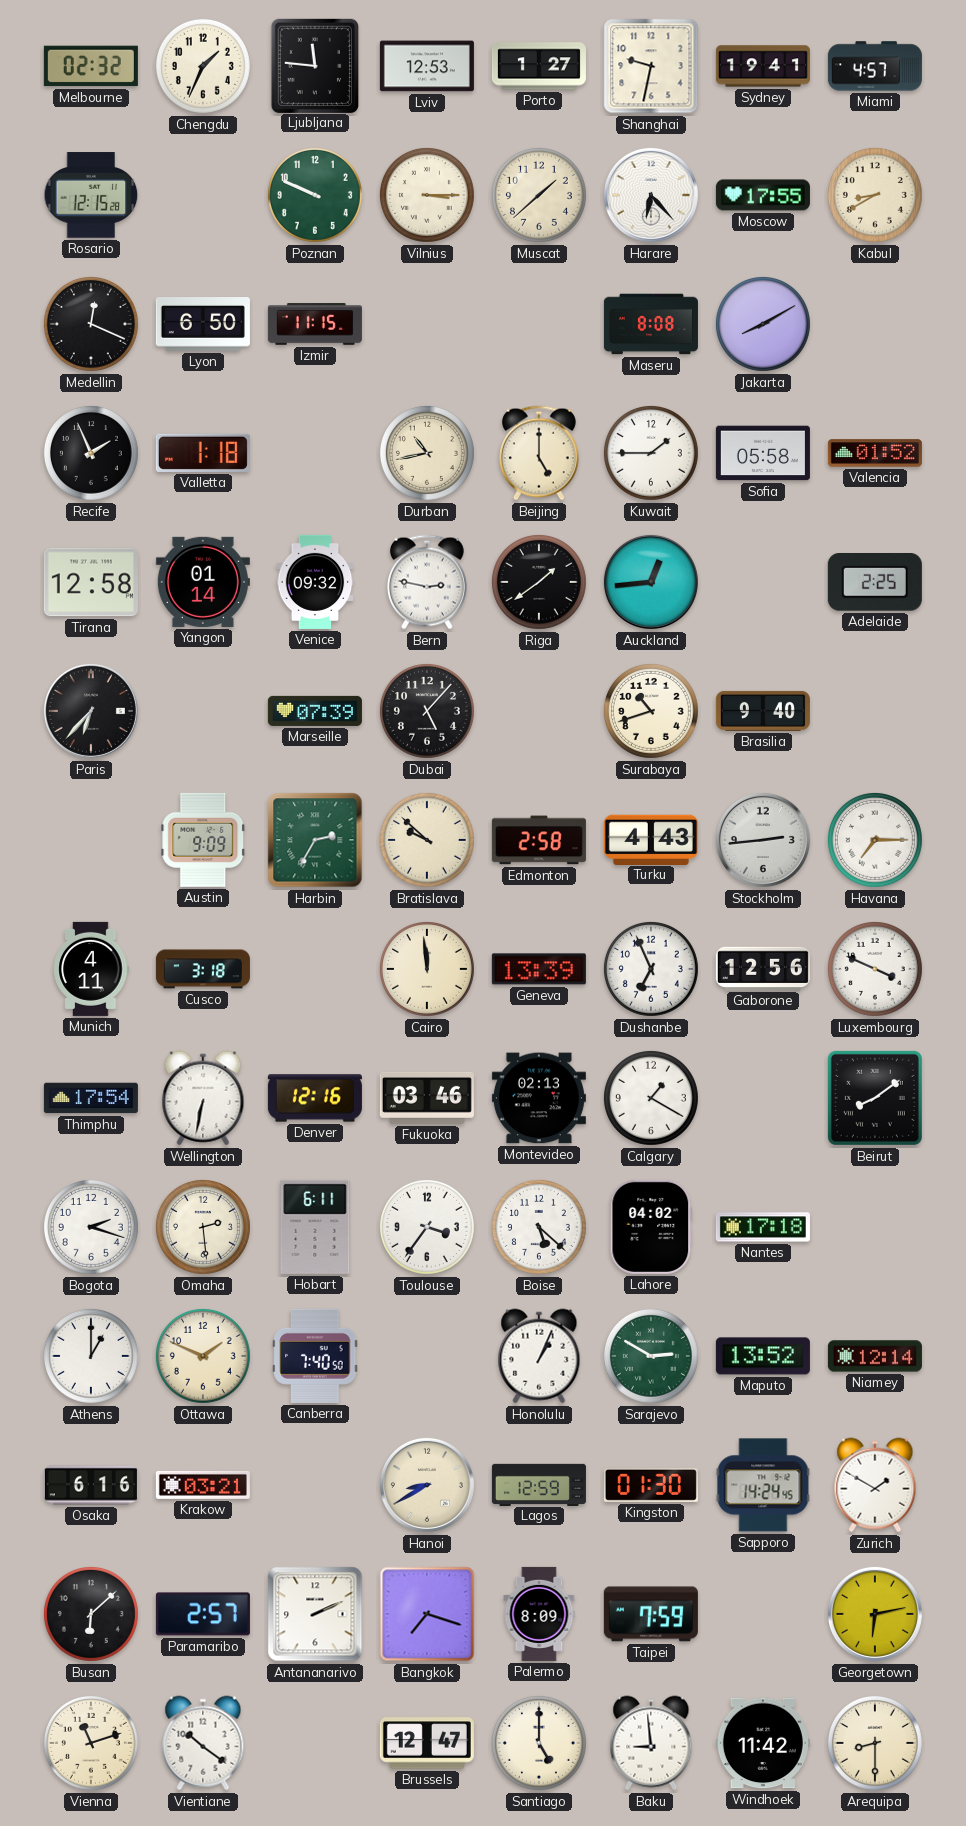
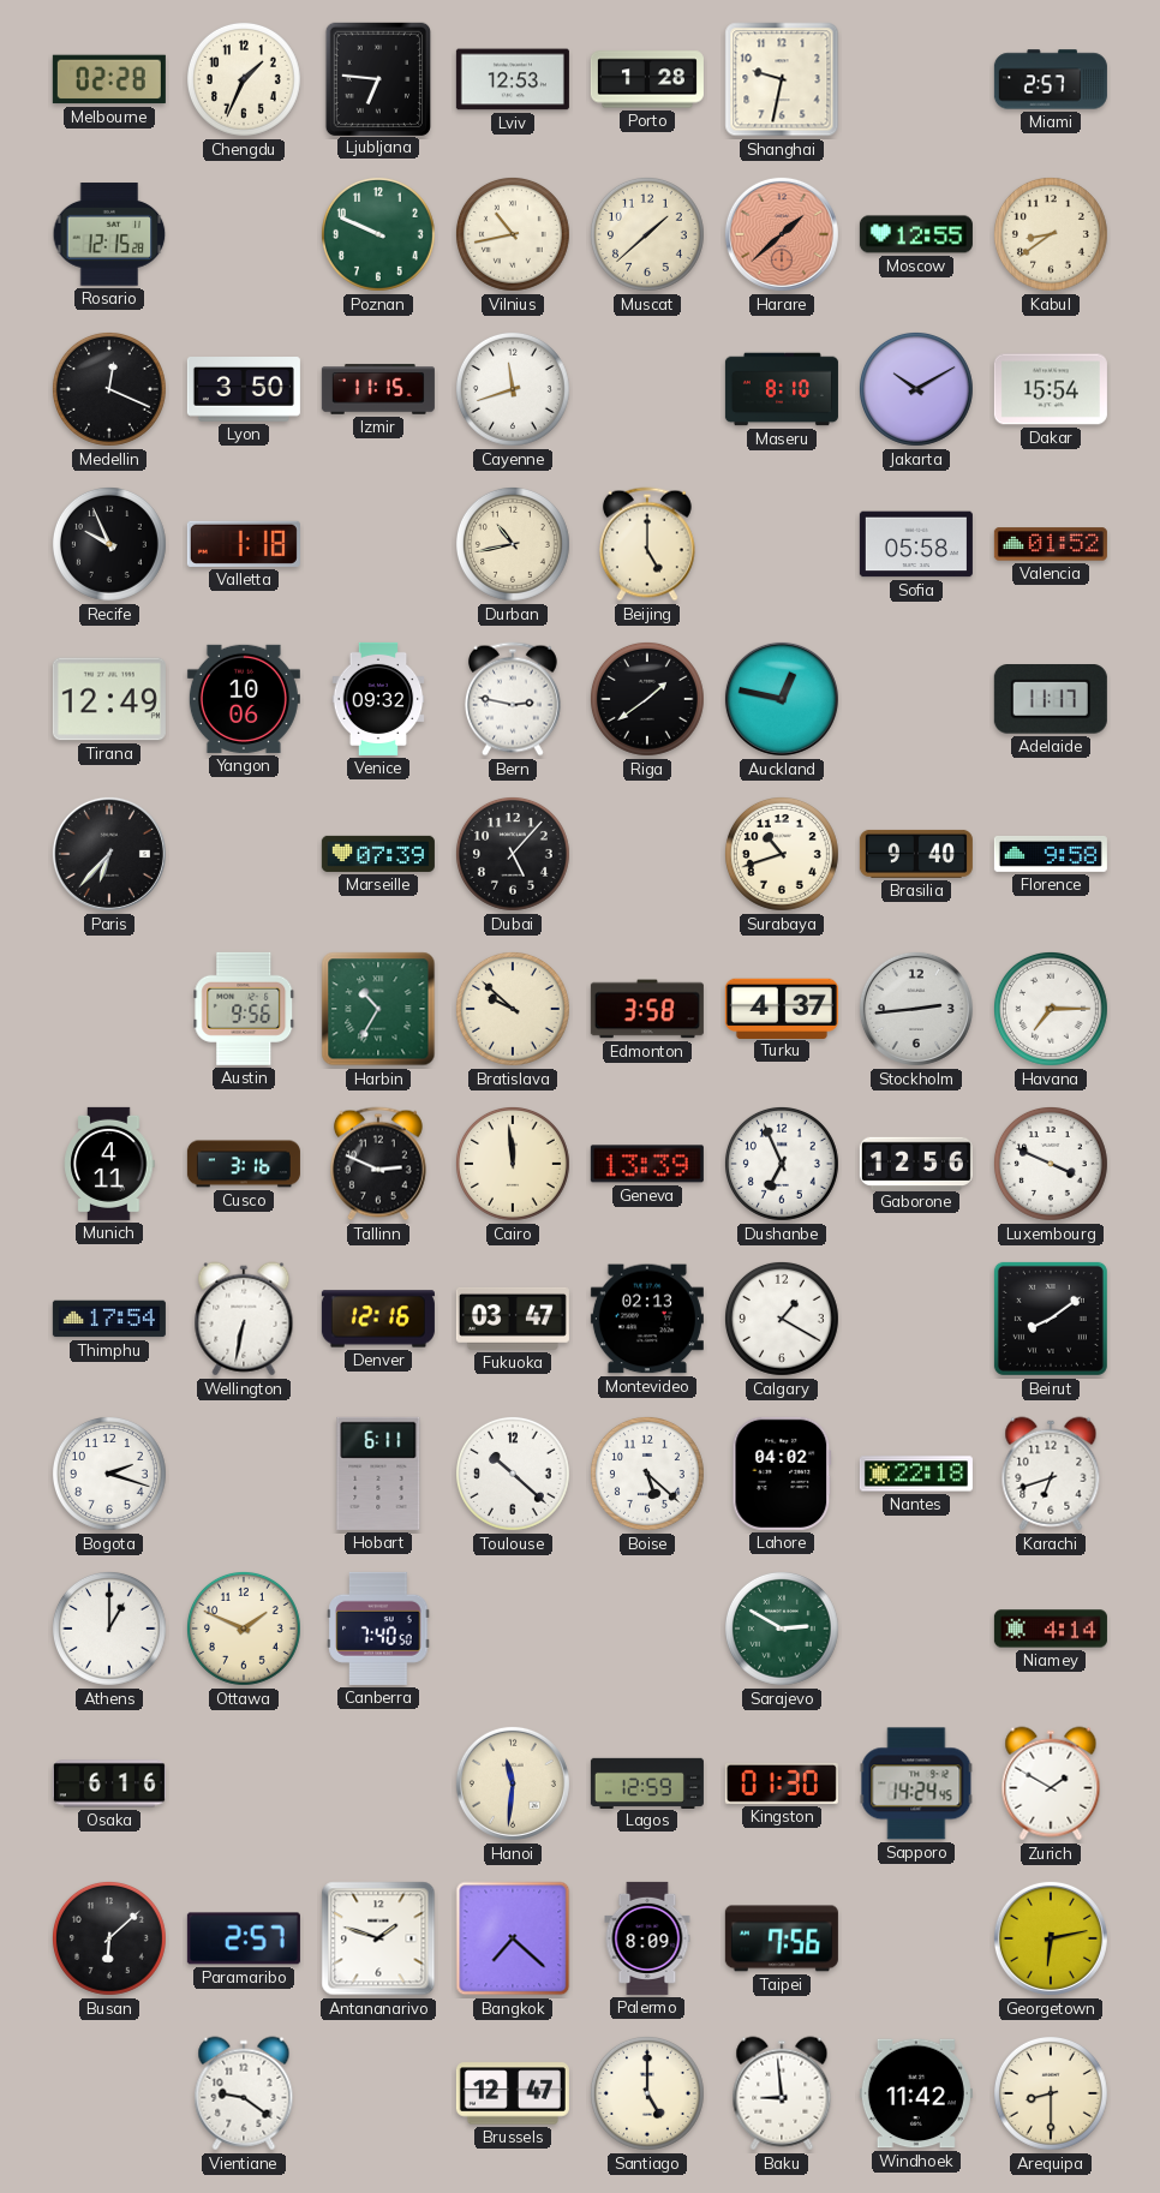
Melbourne: 02:32 -> 02:28 (109, 79)
Ljubljana: 11:46 -> 6:46 (377, 78)
Porto: 1:27 -> 1:28 (647, 79)
Sydney: 19:41 -> none (763, 66)
Miami: 4:57 -> 2:57 (1051, 79)
Vilnius: 3:15 -> 10:43 (513, 234)
Harare: 6:23 -> 1:38 (782, 234)
Harare dial: white -> salmon (782, 234)
Moscow: 17:55 -> 12:55 (916, 234)
Kabul: 8:40 -> 8:39 (1051, 234)
Lyon: 6:50 -> 3:50 (244, 390)
Cayenne: none -> 11:42 (513, 389)
Maseru: 8:08 -> 8:10 (782, 389)
Jakarta: 8:10 -> 10:10 (916, 389)
Dakar: none -> 15:54 (1051, 389)
Recife: 1:56 -> 9:56 (109, 544)
Kuwait: 1:45 -> none (651, 453)
Tirana: 12:58 -> 12:49 (109, 699)
Yangon: 01:14 -> 10:06 (244, 699)
Auckland: 12:44 -> 12:47 (782, 699)
Adelaide: 2:25 -> 11:17 (1051, 699)
Florence: none -> 9:58 (1051, 854)
Austin: 9:09 -> 9:56 (244, 1009)
Harbin: 2:35 -> 10:35 (378, 1009)
Edmonton: 2:58 -> 3:58 (647, 1009)
Turku: 4:43 -> 4:37 (782, 1008)
Cusco: 3:18 -> 3:16 (244, 1164)
Tallinn: none -> 2:49 (378, 1164)
Fukuoka: 03:46 -> 03:47 (513, 1319)
Omaha: 2:29 -> none (203, 1227)
Toulouse: 3:36 -> 10:22 (513, 1474)
Nantes: 17:18 -> 22:18 (916, 1474)
Karachi: none -> 6:42 (1051, 1474)
Honolulu: 1:04 -> none (539, 1356)
Maputo: 13:52 -> none (763, 1356)
Niamey: 12:14 -> 4:14 (1051, 1629)
Krakow: 03:21 -> none (203, 1485)
Hanoi: 8:40 -> 11:31 (513, 1783)
Antananarivo: 2:11 -> 1:48 (378, 1938)
Bangkok: 7:18 -> 7:22 (513, 1938)
Taipei: 7:59 -> 7:56 (782, 1938)
Vienna: 11:12 -> none (91, 1743)
Vientiane: 10:21 -> 9:21 (244, 2093)
